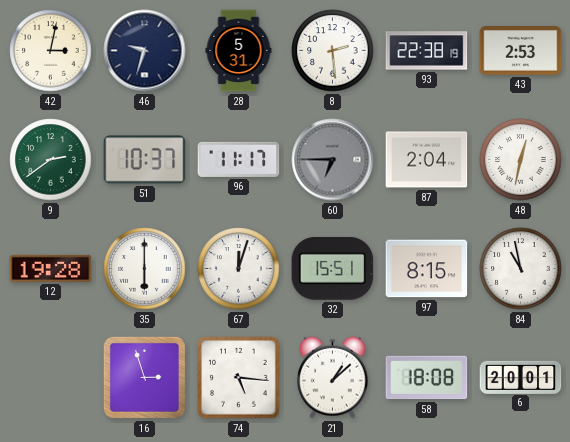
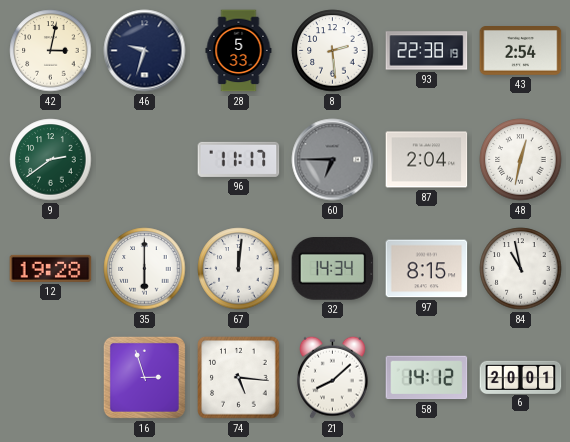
28: 5:31 -> 5:33 (239, 51)
43: 2:53 -> 2:54 (521, 51)
51: 10:37 -> none (145, 160)
67: 12:03 -> 12:01 (239, 269)
32: 15:51 -> 14:34 (333, 269)
21: 1:08 -> 8:08 (333, 377)
58: 18:08 -> 14:12 (427, 378)
